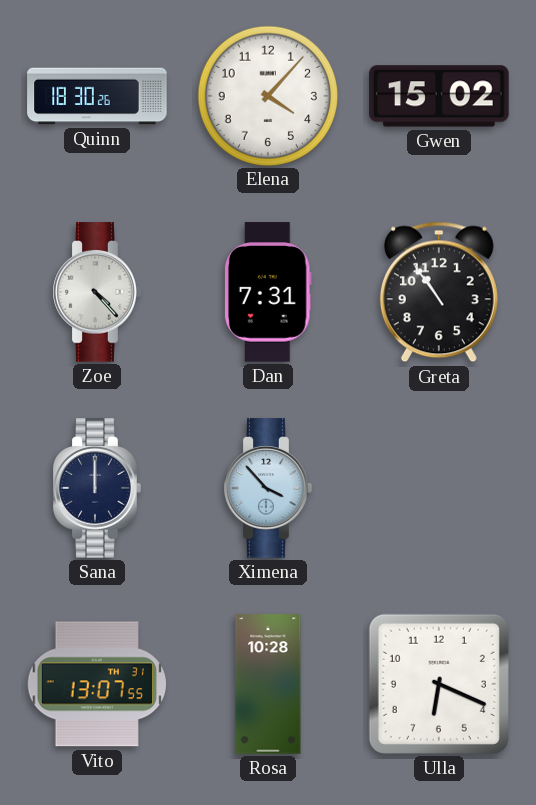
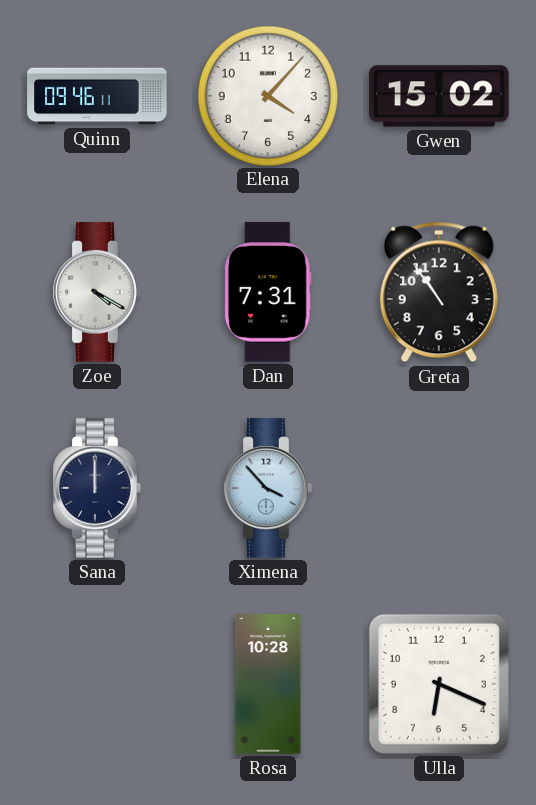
Quinn: 18:30 -> 09:46 (97, 96)
Zoe: 4:23 -> 4:20 (97, 292)
Vito: 13:07 -> none (96, 684)
